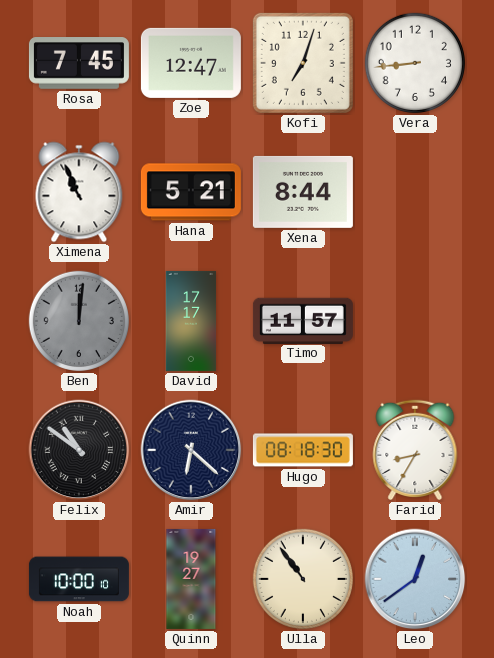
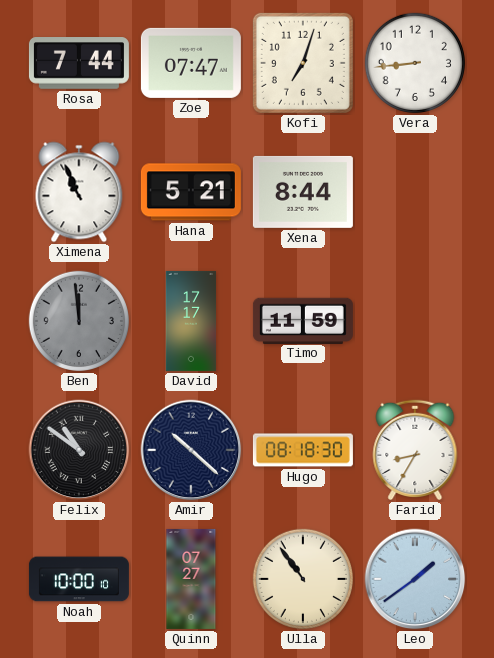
Rosa: 7:45 -> 7:44 (79, 64)
Zoe: 12:47 -> 07:47 (191, 63)
Ben: 12:01 -> 11:59 (79, 321)
Timo: 11:57 -> 11:59 (303, 320)
Amir: 6:22 -> 10:22 (191, 450)
Quinn: 19:27 -> 07:27 (191, 579)
Leo: 12:39 -> 1:39 (415, 579)
